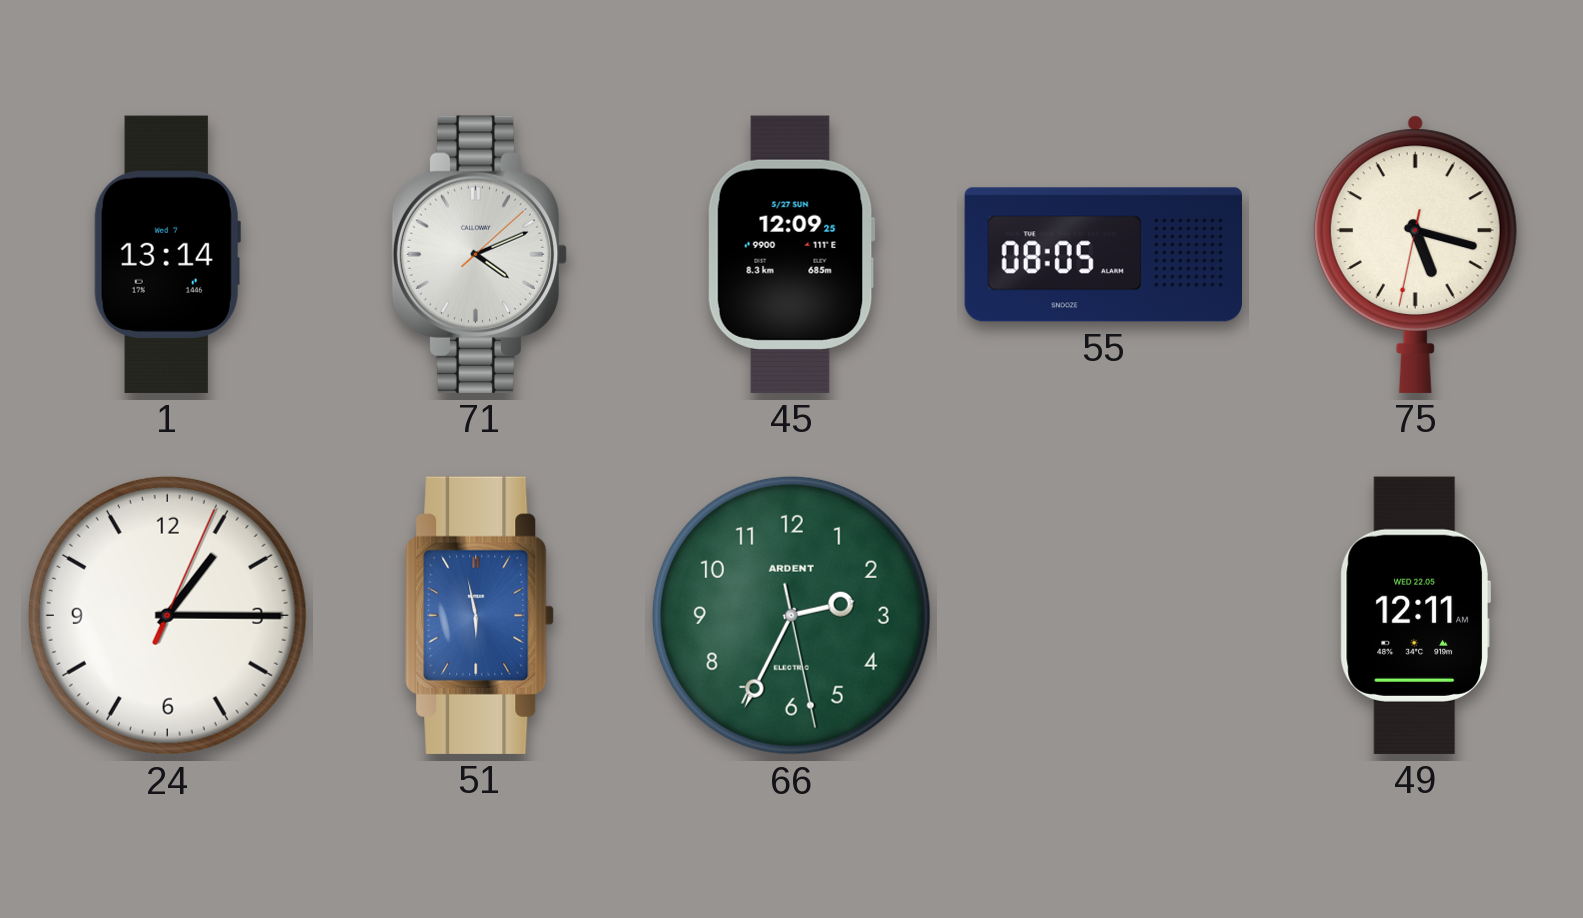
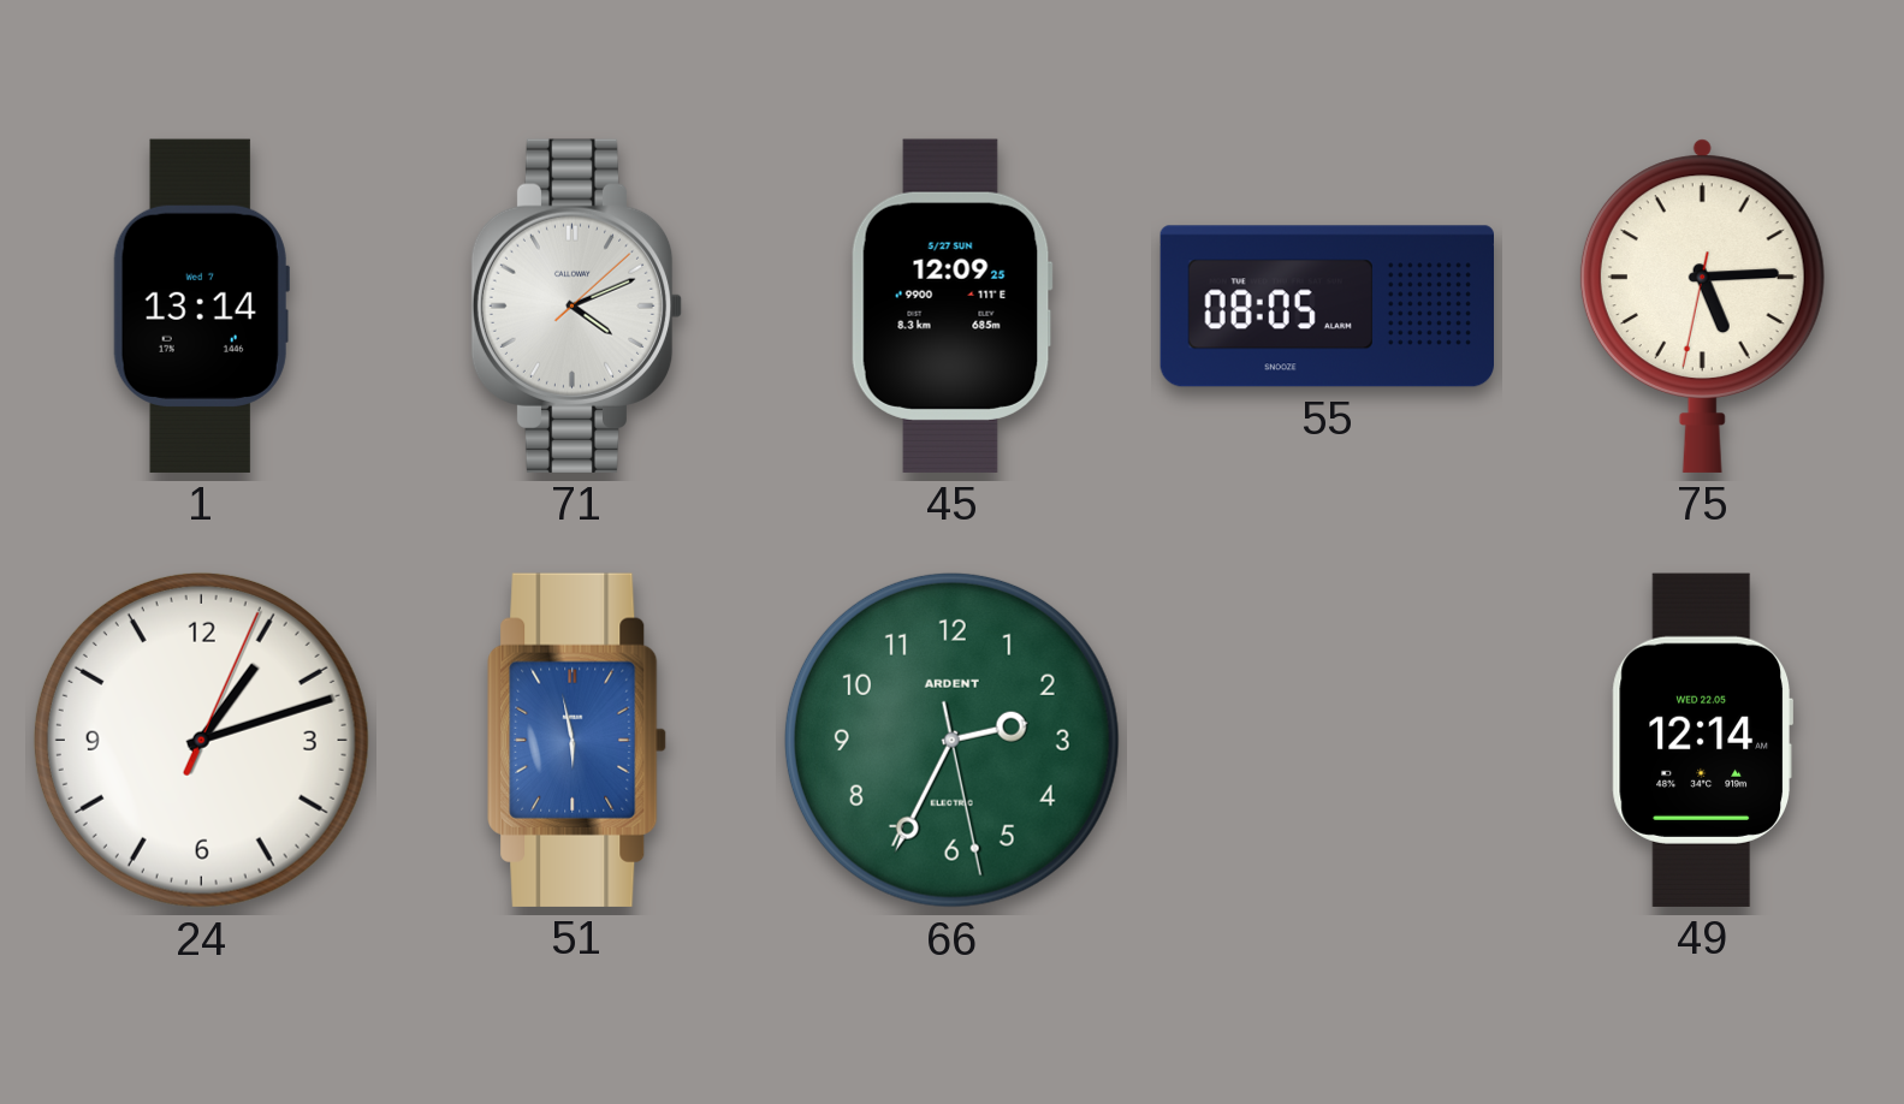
75: 5:17 -> 5:14 (1702, 305)
24: 1:15 -> 1:12 (201, 740)
49: 12:11 -> 12:14 (1702, 740)
